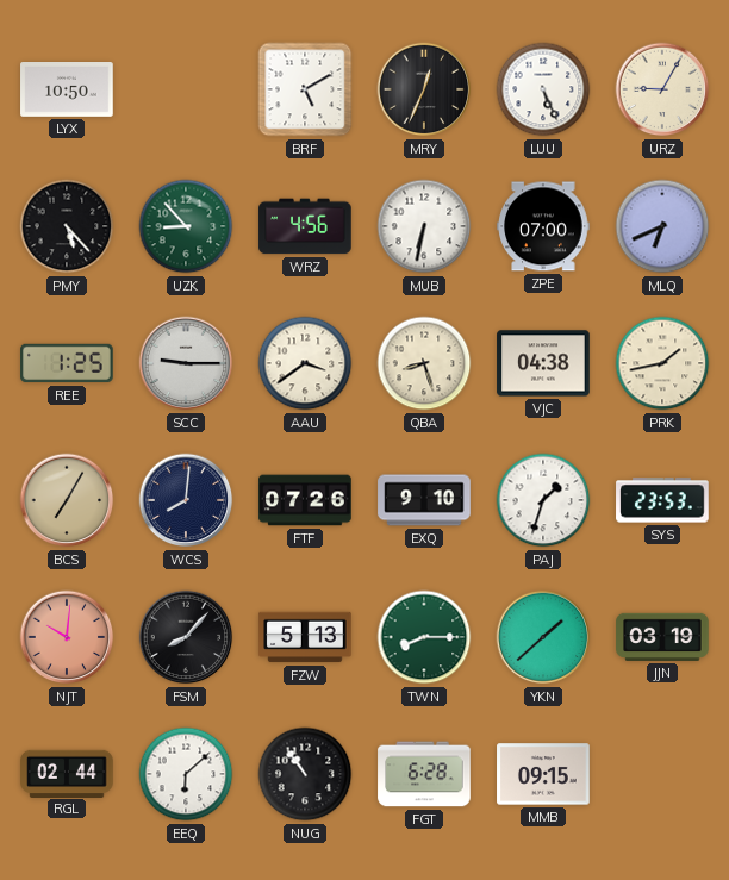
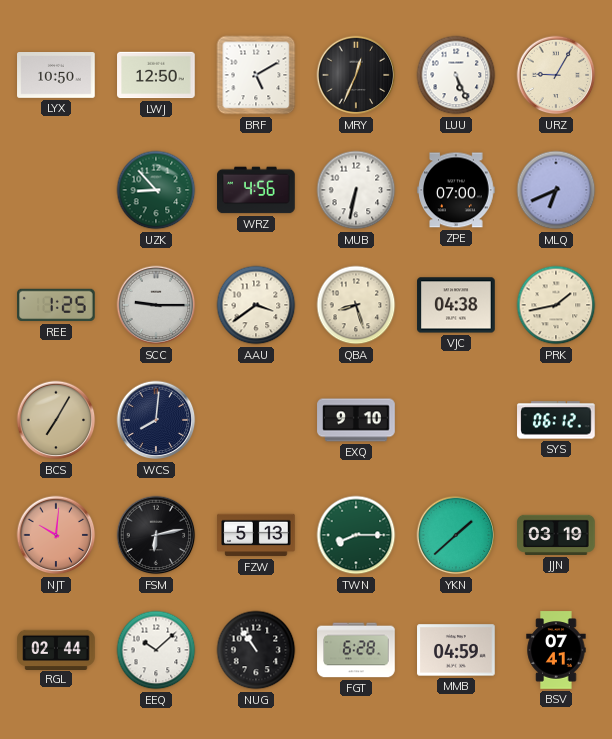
LWJ: none -> 12:50 (156, 75)
PMY: 5:23 -> none (67, 226)
FTF: 07:26 -> none (305, 500)
PAJ: 1:33 -> none (543, 500)
SYS: 23:53 -> 06:12 (556, 420)
FSM: 8:07 -> 6:13 (156, 535)
EEQ: 6:08 -> 10:08 (156, 650)
MMB: 09:15 -> 04:59 (456, 650)
BSV: none -> 07:41 (556, 650)
